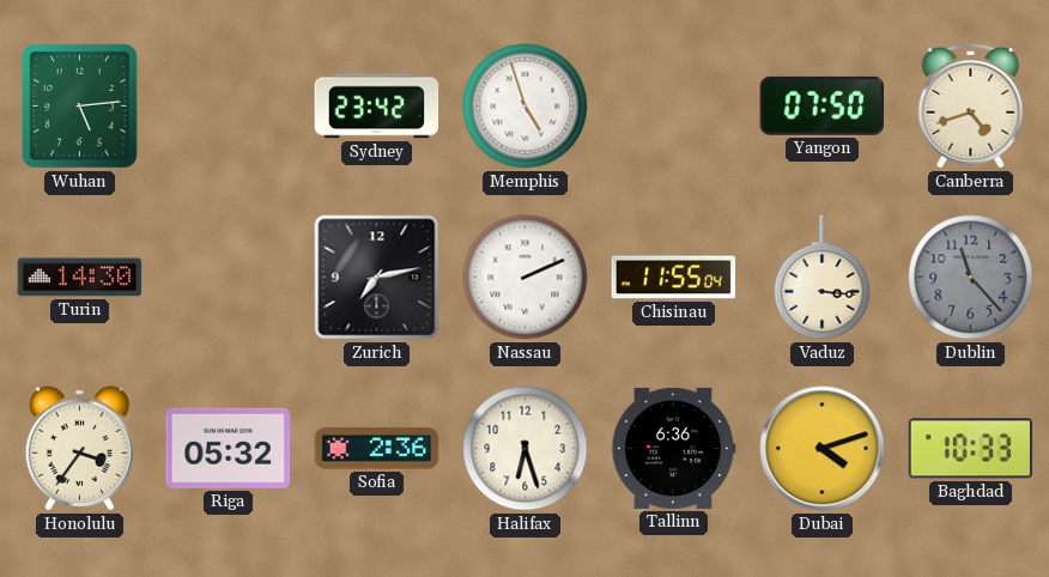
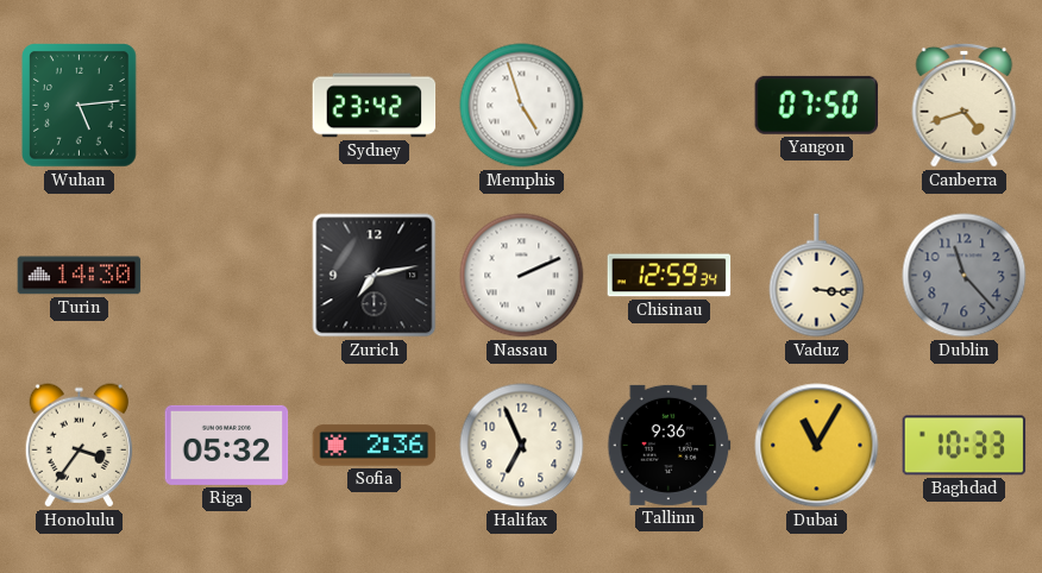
Chisinau: 11:55 -> 12:59 (670, 276)
Halifax: 6:27 -> 6:56 (522, 446)
Tallinn: 6:36 -> 9:36 (670, 445)
Dubai: 4:12 -> 11:05 (817, 446)
